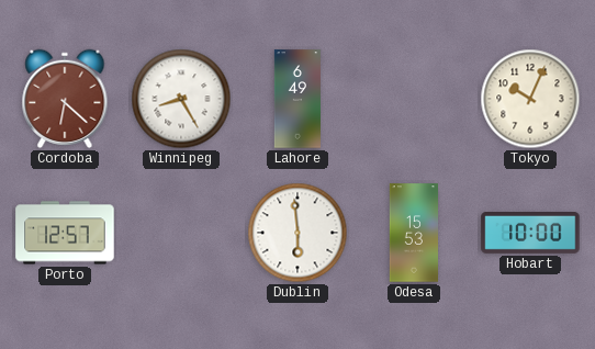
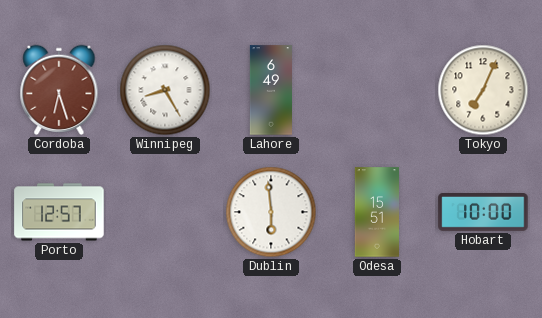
Cordoba: 6:22 -> 6:27 (59, 90)
Tokyo: 10:04 -> 7:04 (483, 90)
Odesa: 15:53 -> 15:51 (376, 212)
